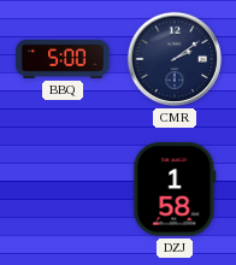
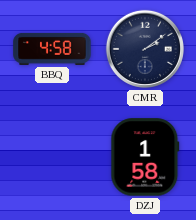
BBQ: 5:00 -> 4:58 (52, 49)
